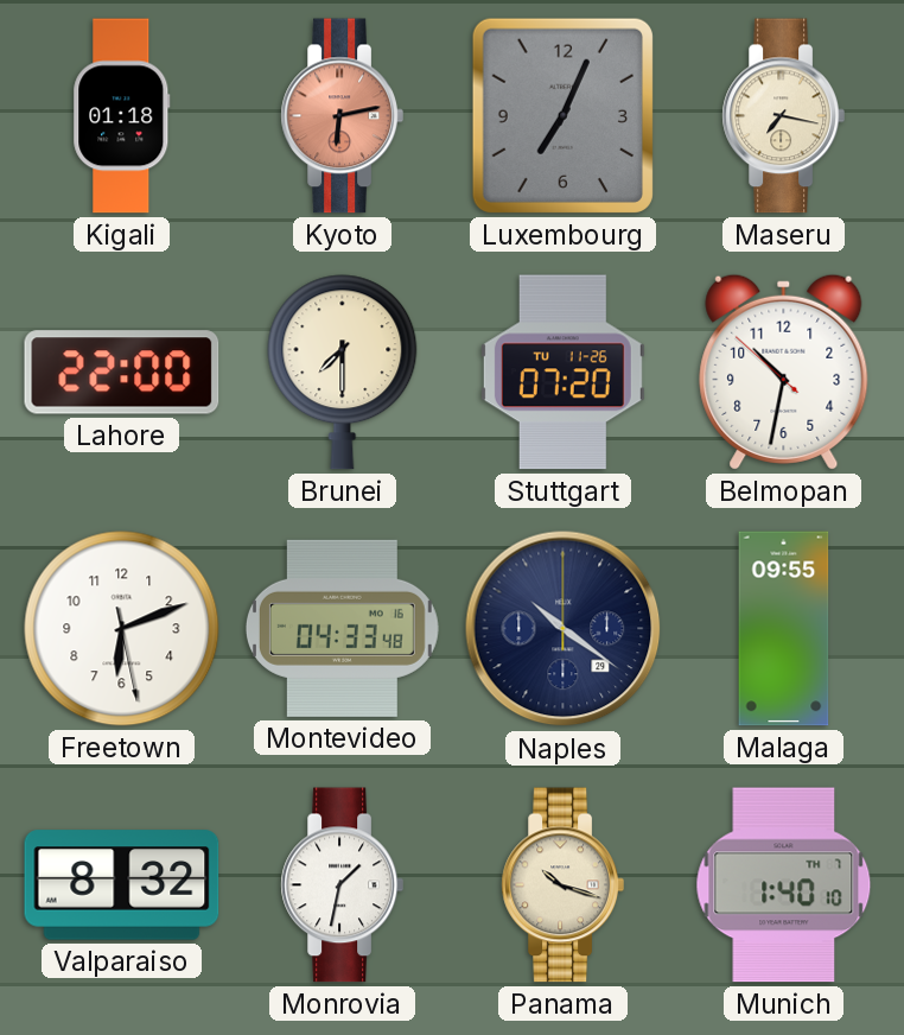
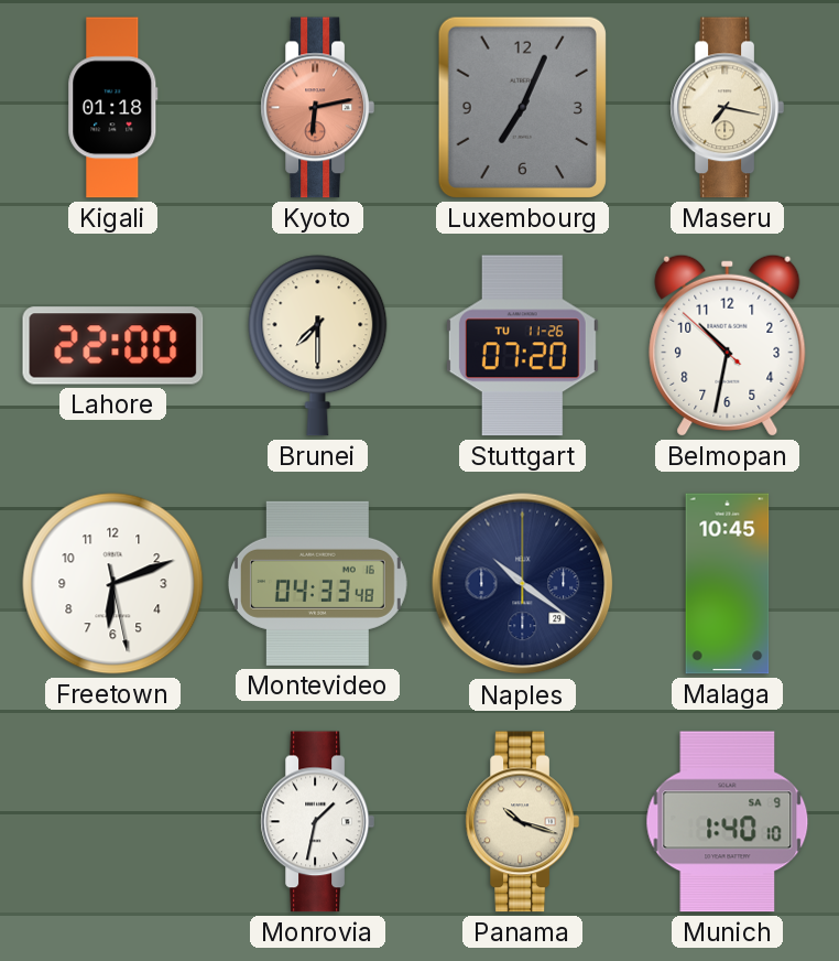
Malaga: 09:55 -> 10:45 (728, 584)
Valparaiso: 8:32 -> none (122, 885)
Munich date: TH 7 -> SA 9 (728, 822)
